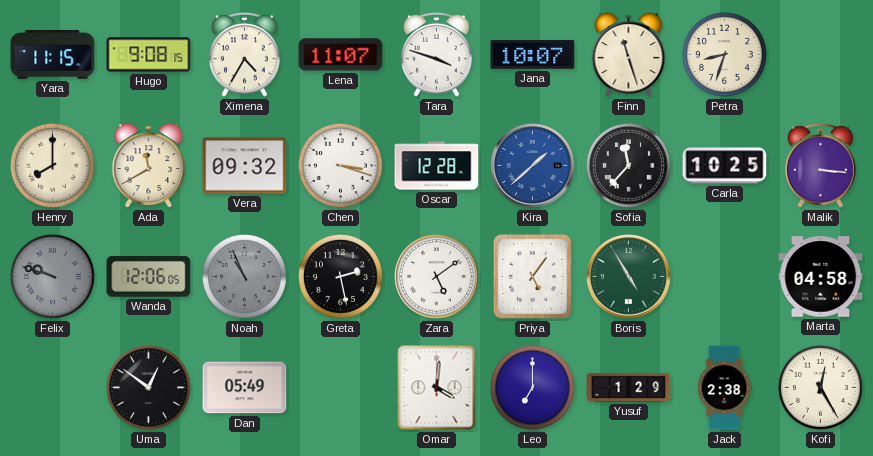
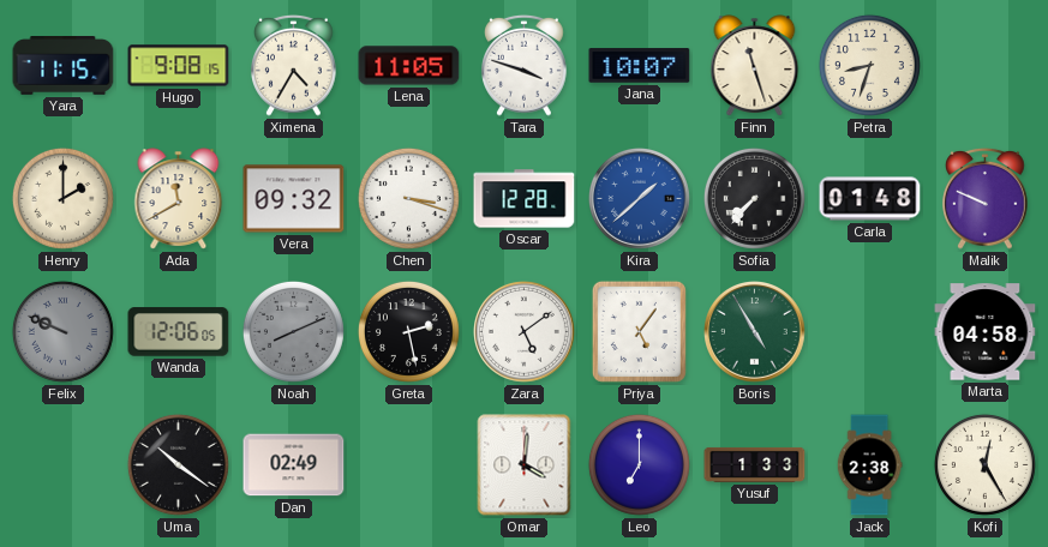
Lena: 11:07 -> 11:05 (409, 66)
Henry: 8:00 -> 2:00 (62, 198)
Sofia: 11:37 -> 7:37 (754, 198)
Carla: 10:25 -> 01:48 (870, 199)
Malik: 3:16 -> 9:49 (986, 198)
Felix: 9:48 -> 9:49 (62, 331)
Noah: 10:56 -> 8:11 (293, 331)
Uma: 12:51 -> 10:21 (178, 464)
Dan: 05:49 -> 02:49 (294, 465)
Yusuf: 1:29 -> 1:33 (755, 464)
